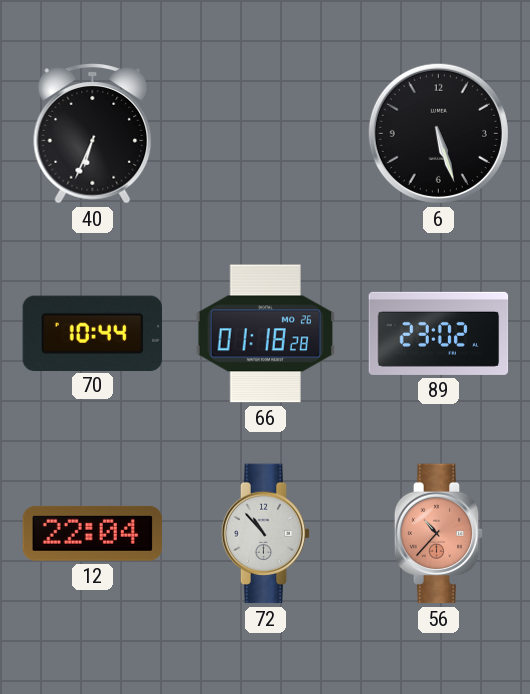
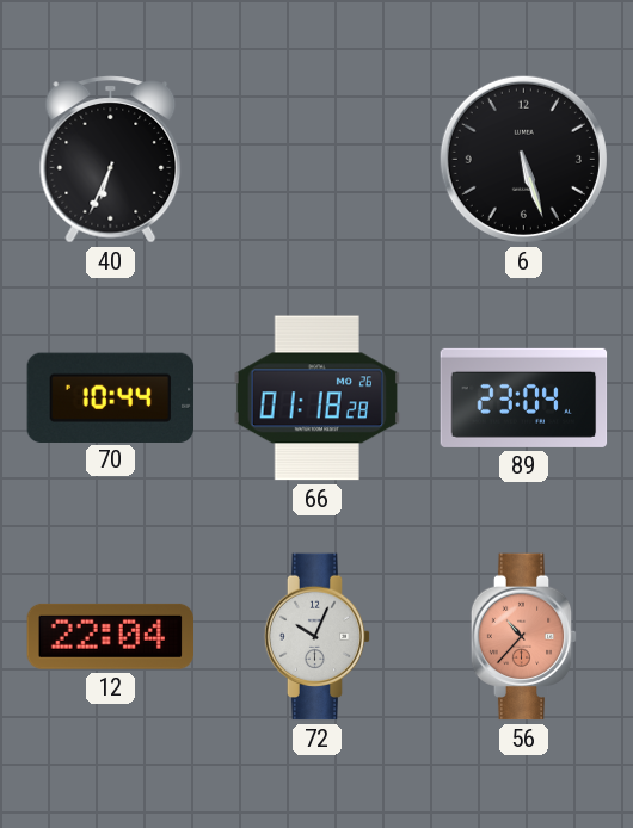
89: 23:02 -> 23:04 (524, 397)
72: 10:53 -> 10:04 (318, 637)
